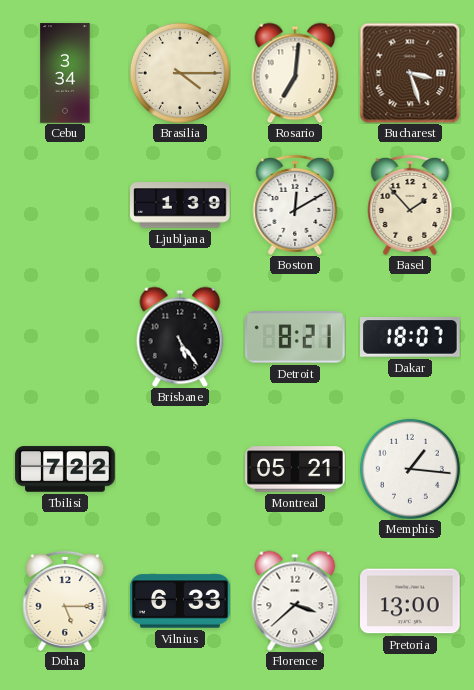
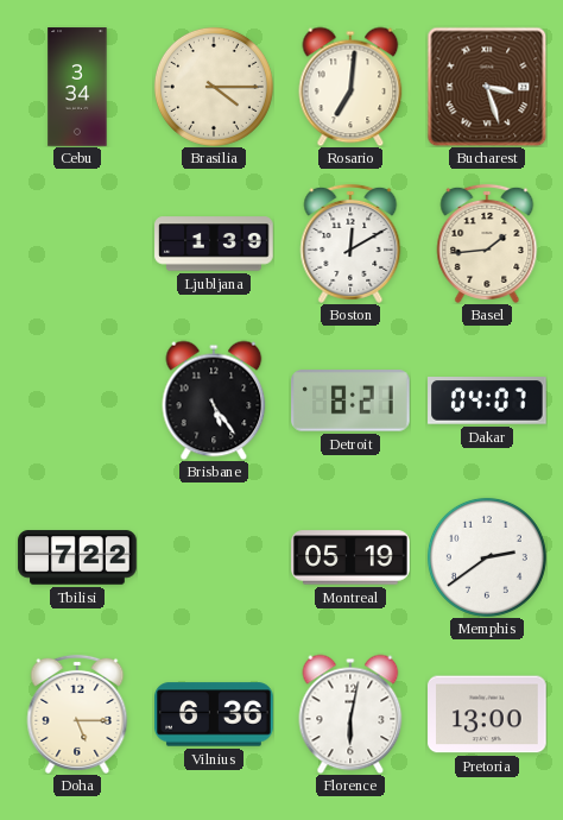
Basel: 1:53 -> 1:44 (487, 244)
Dakar: 18:07 -> 04:07 (488, 402)
Montreal: 05:21 -> 05:19 (350, 557)
Memphis: 1:16 -> 2:39 (487, 557)
Vilnius: 6:33 -> 6:36 (214, 714)
Florence: 3:38 -> 6:02 (350, 714)
